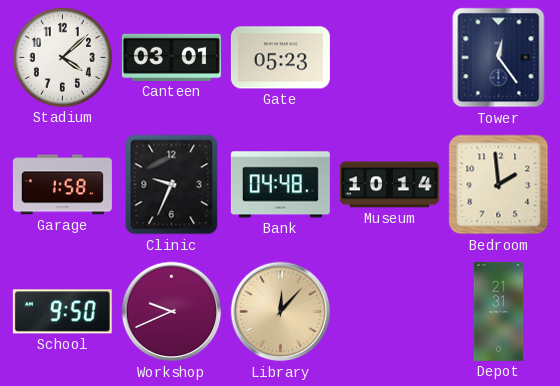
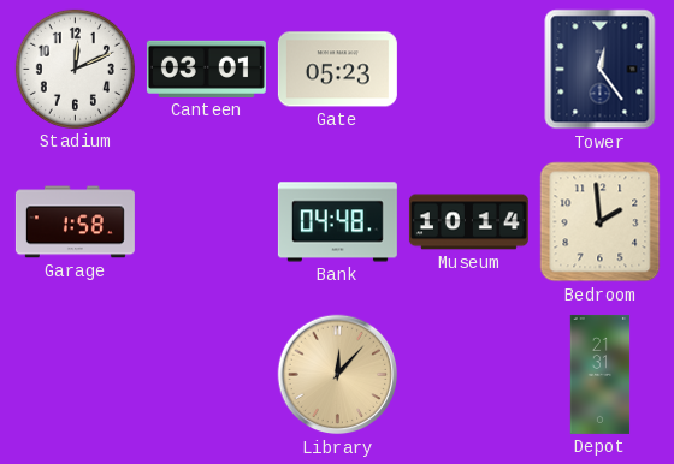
Stadium: 4:08 -> 12:11 (75, 69)
Clinic: 9:34 -> none (172, 185)
School: 9:50 -> none (62, 312)
Workshop: 9:41 -> none (172, 312)
